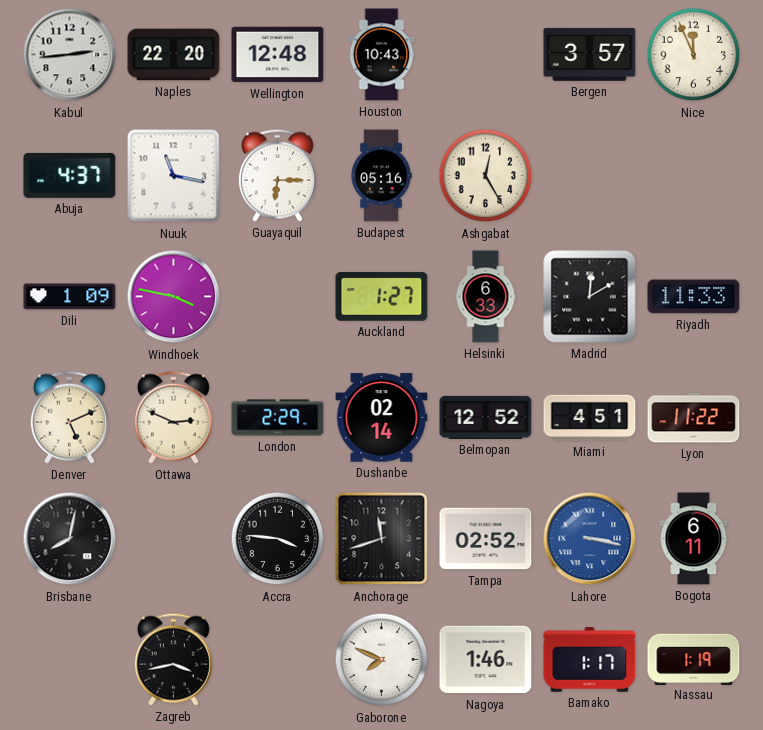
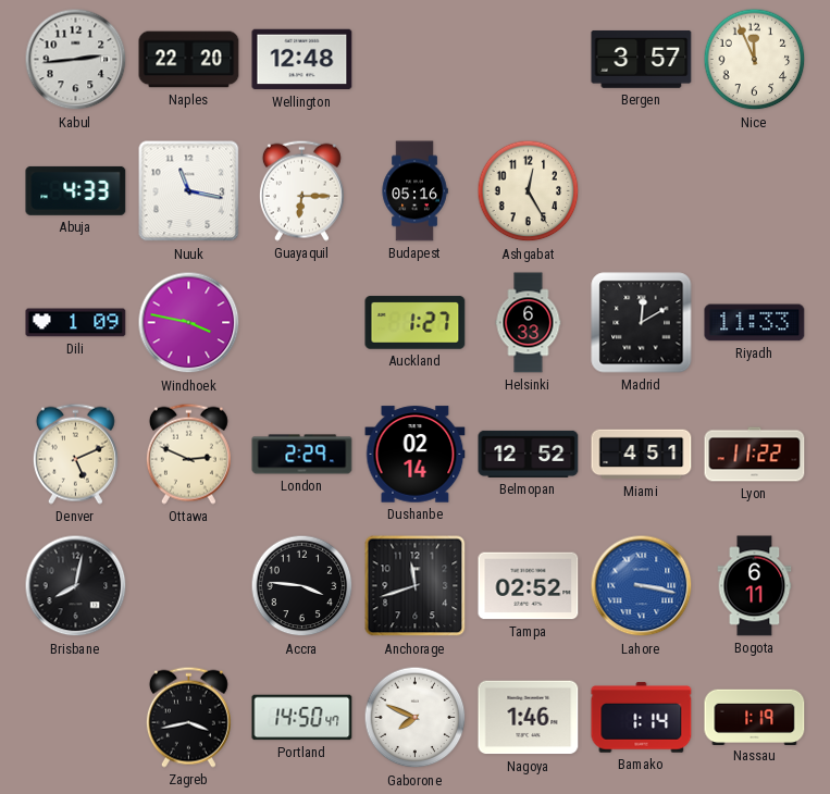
Houston: 10:43 -> none (382, 55)
Abuja: 4:37 -> 4:33 (76, 190)
Portland: none -> 14:50 (302, 718)
Bamako: 1:17 -> 1:14 (642, 718)
